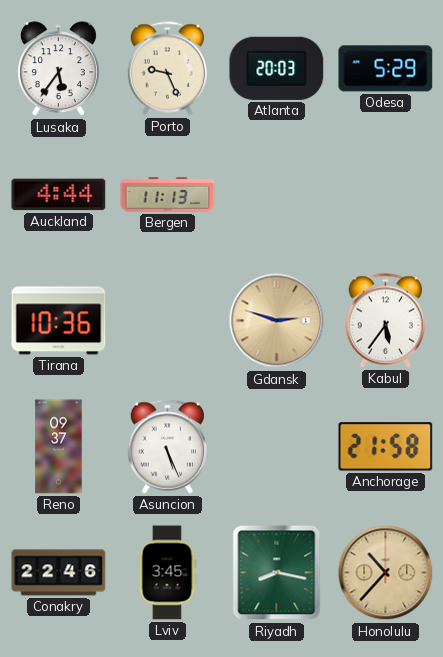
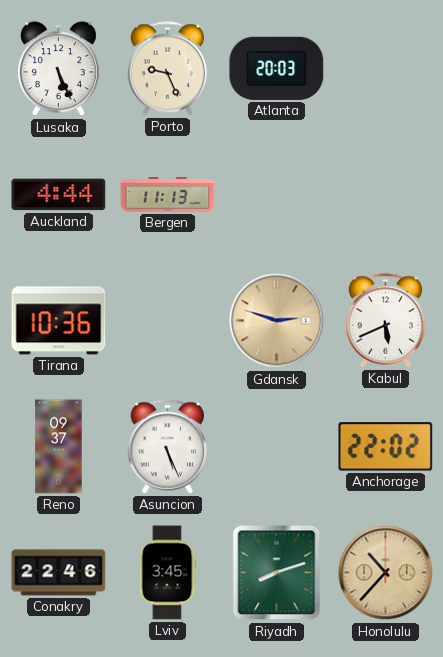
Lusaka: 5:36 -> 5:26 (58, 69)
Odesa: 5:29 -> none (386, 69)
Kabul: 5:36 -> 5:41 (386, 321)
Anchorage: 21:58 -> 22:02 (386, 447)
Riyadh: 8:17 -> 8:12 (277, 573)
